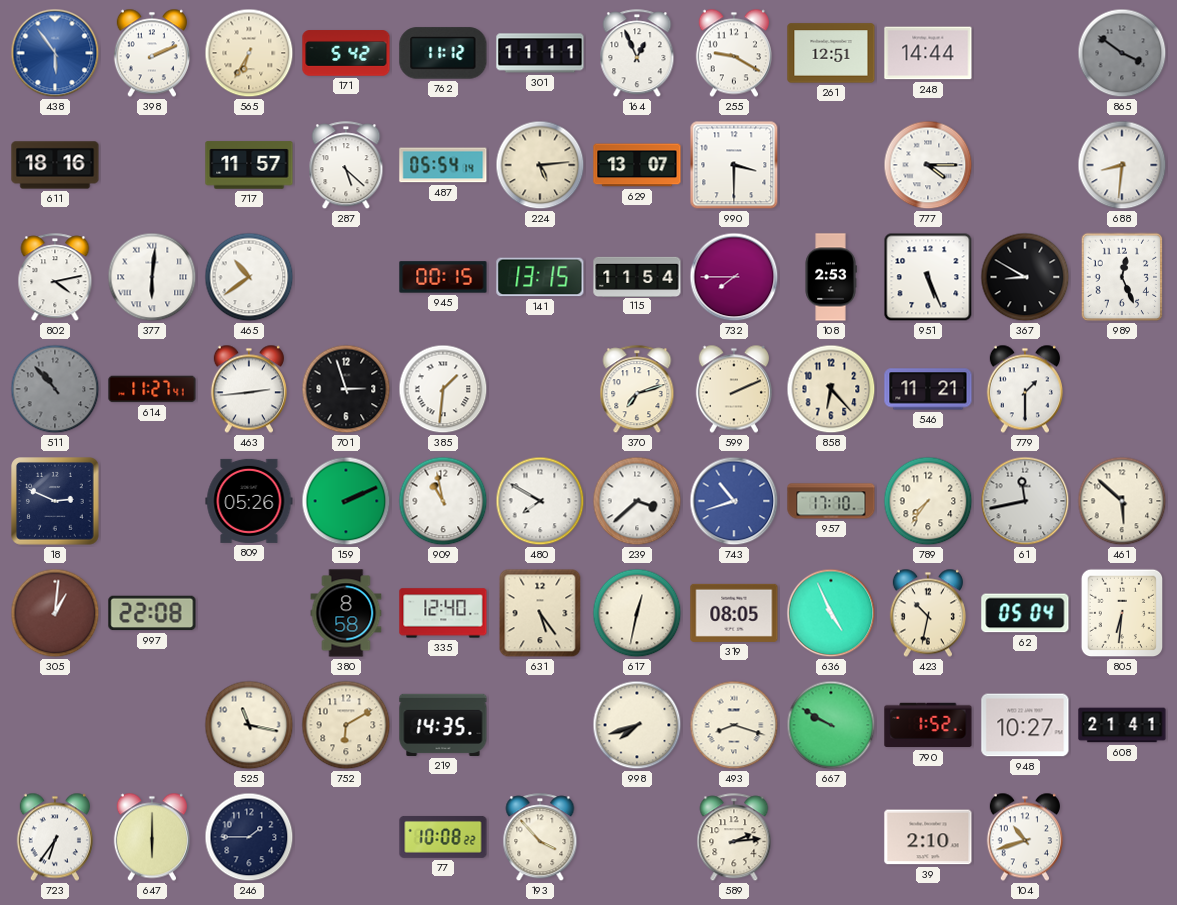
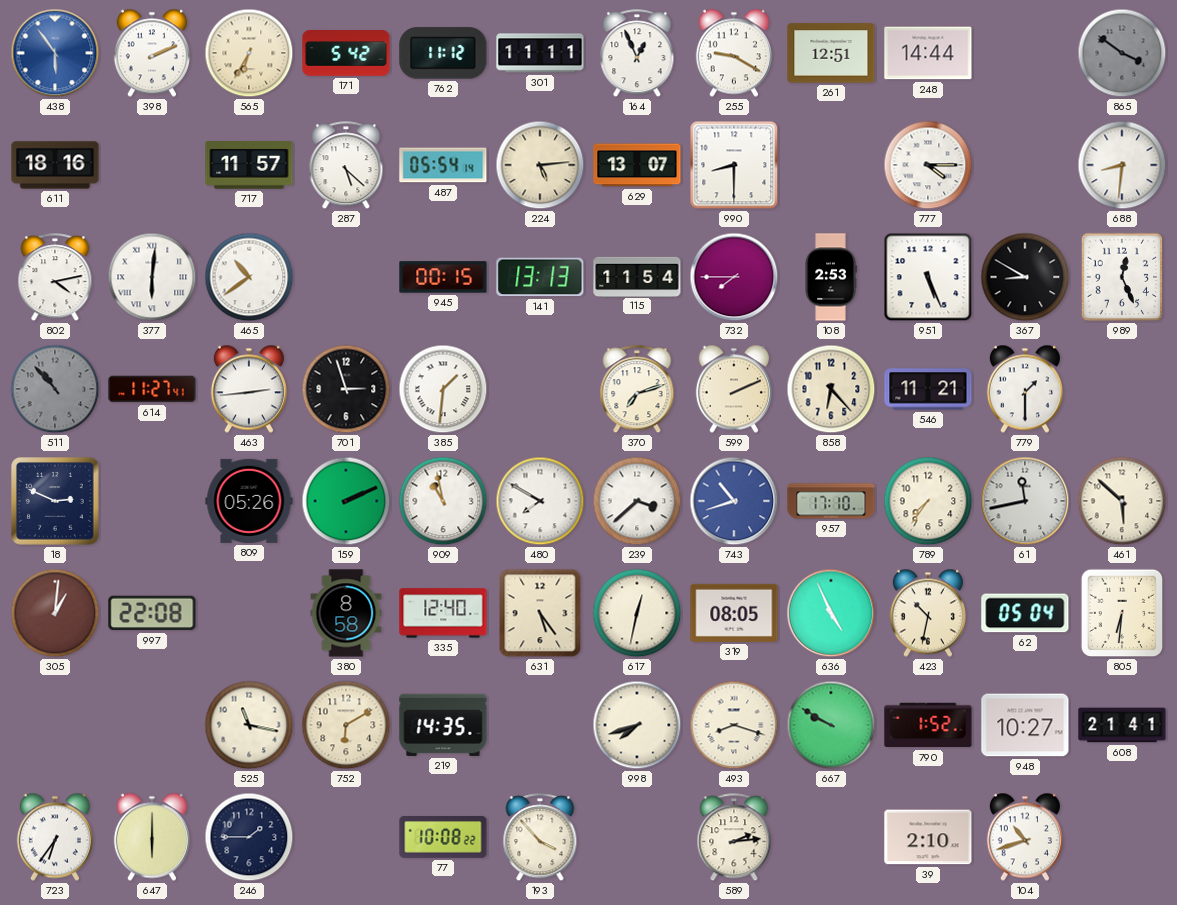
990: 3:30 -> 8:30 (734, 165)
141: 13:15 -> 13:13 (540, 277)
